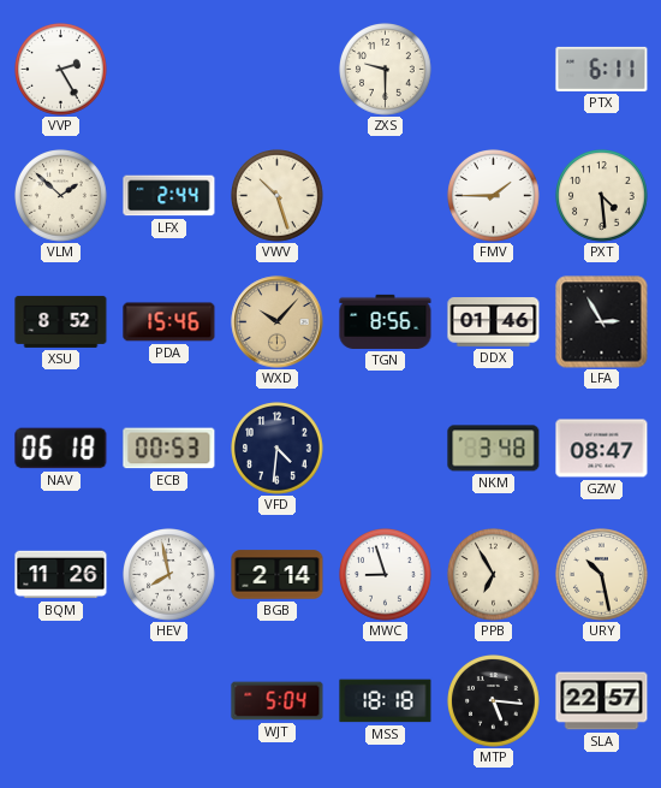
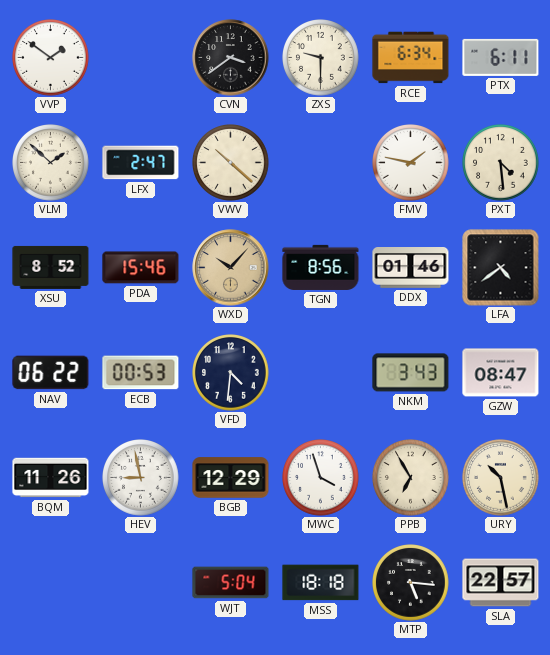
VVP: 2:25 -> 1:51 (51, 58)
CVN: none -> 3:39 (231, 58)
RCE: none -> 6:34 (411, 58)
LFX: 2:44 -> 2:47 (141, 163)
VWV: 10:27 -> 10:22 (231, 163)
FMV: 1:45 -> 1:47 (411, 163)
LFA: 2:55 -> 4:39 (501, 268)
NAV: 06:18 -> 06:22 (51, 373)
NKM: 3:48 -> 3:43 (411, 373)
HEV: 7:58 -> 8:58 (141, 478)
BGB: 2:14 -> 12:29 (231, 478)
MWC: 8:57 -> 3:57 (321, 478)
